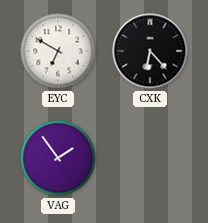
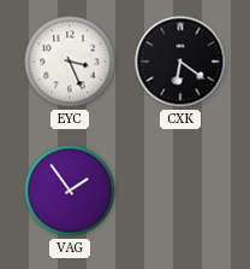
EYC: 6:50 -> 3:26 (70, 62)
CXK: 6:23 -> 6:21 (180, 62)
